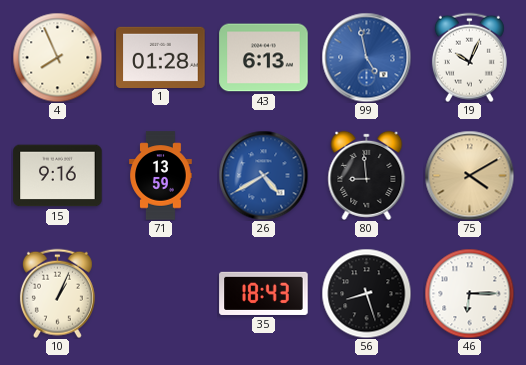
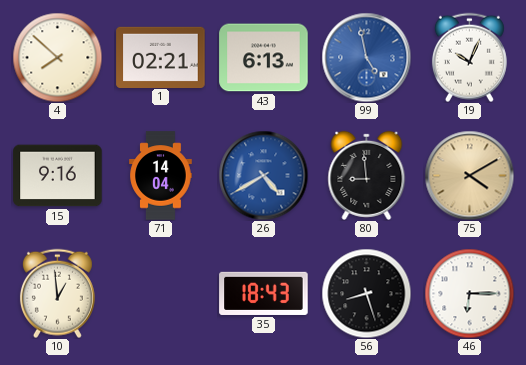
4: 7:56 -> 7:52 (57, 57)
1: 01:28 -> 02:21 (161, 57)
71: 13:59 -> 14:04 (161, 176)
10: 1:04 -> 12:59 (57, 293)
